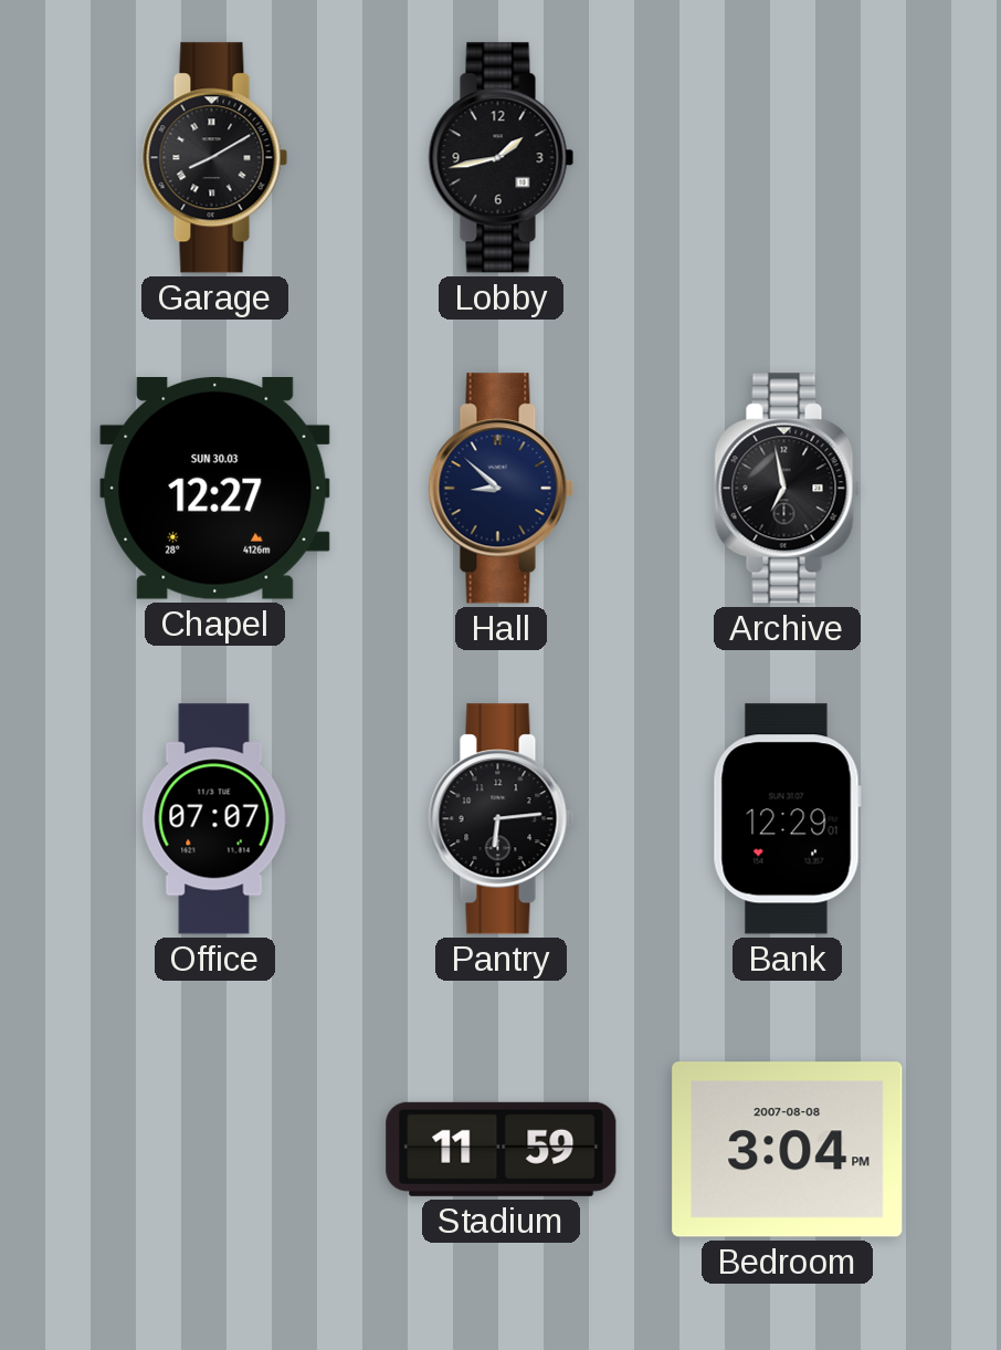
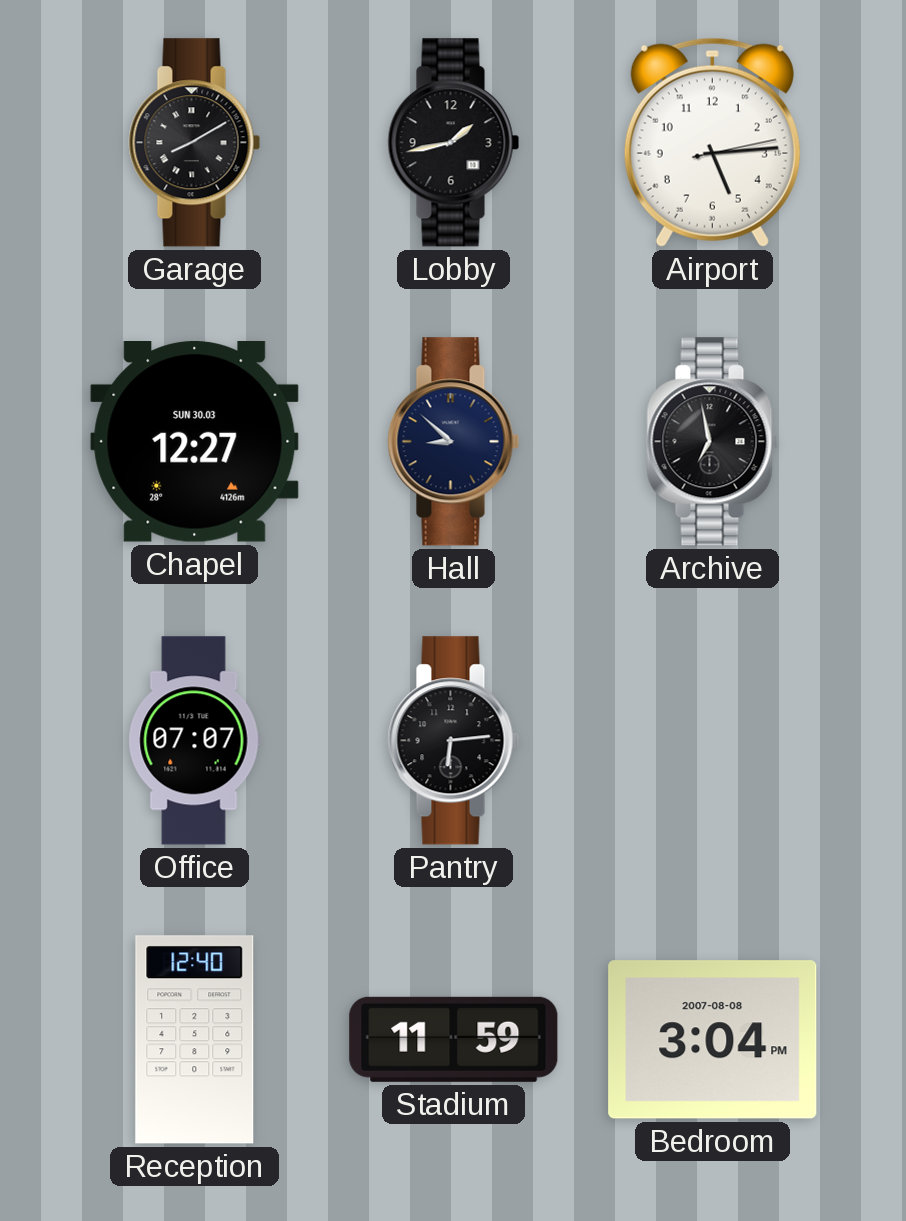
Airport: none -> 5:14 (712, 142)
Bank: 12:29 -> none (787, 819)
Reception: none -> 12:40 (195, 1040)
